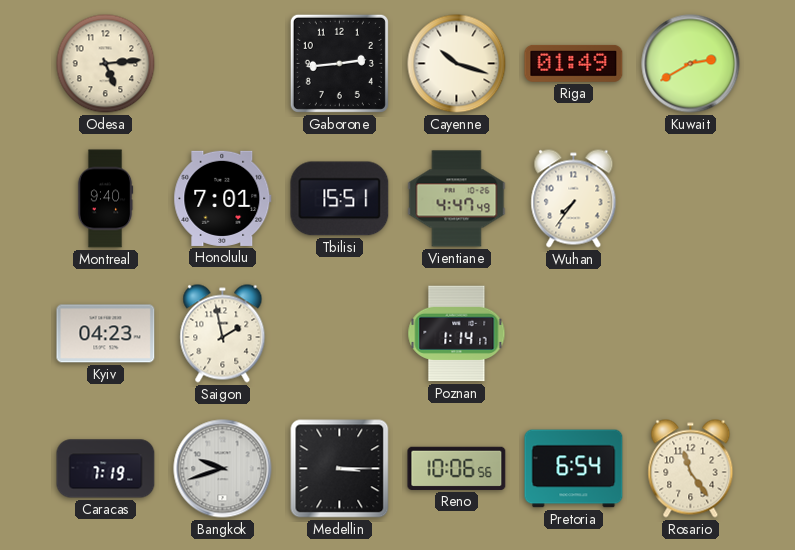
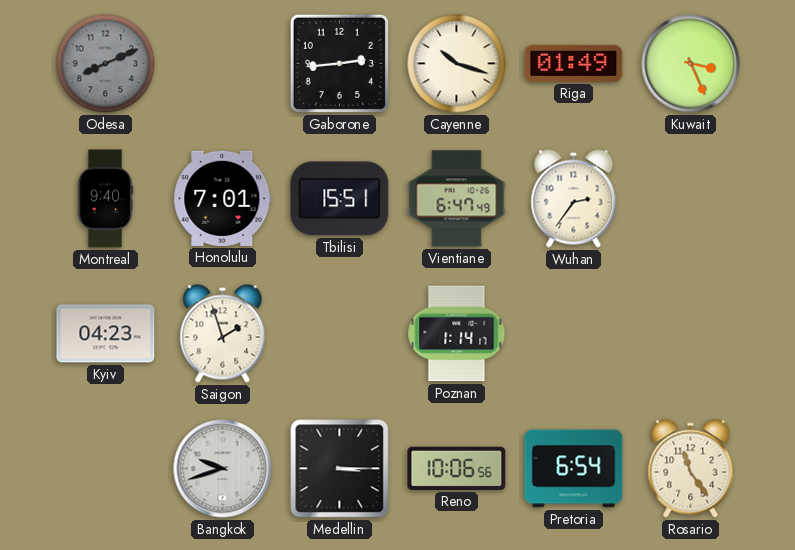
Odesa: 5:14 -> 8:11 (106, 64)
Odesa dial: cream -> grey (106, 64)
Kuwait: 2:40 -> 3:26 (691, 64)
Vientiane: 4:47 -> 6:47 (457, 199)
Wuhan: 7:36 -> 2:36 (574, 199)
Saigon: 1:58 -> 1:57 (223, 334)
Caracas: 7:19 -> none (106, 469)
